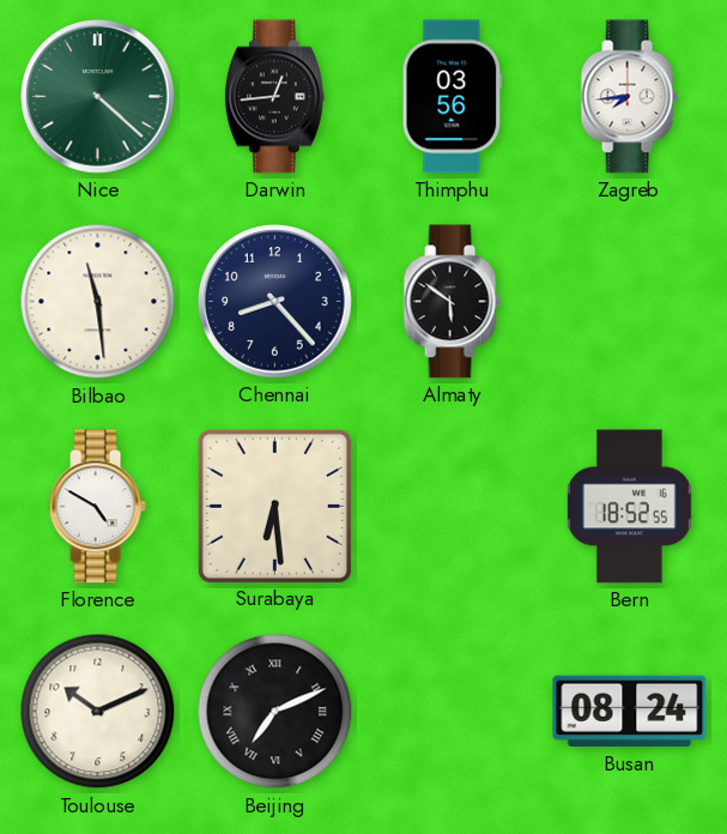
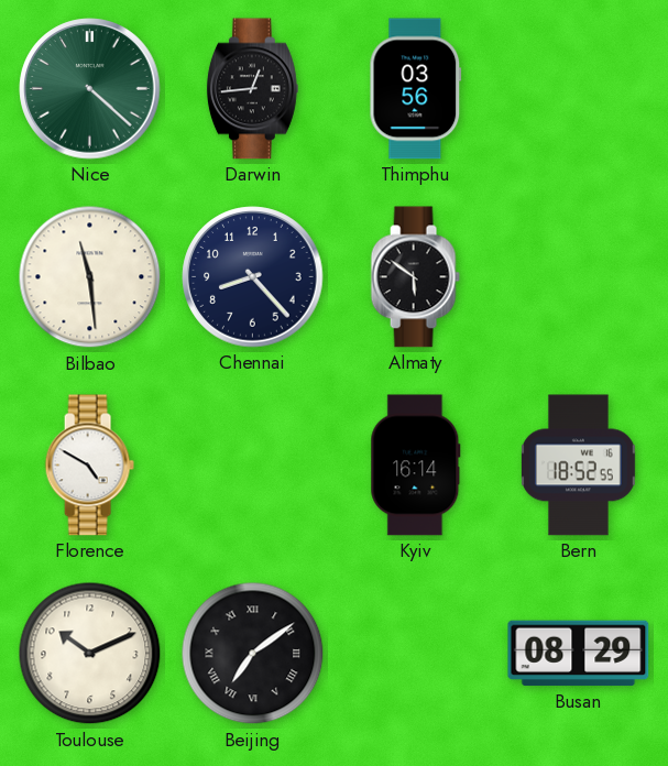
Zagreb: 7:44 -> none (629, 97)
Surabaya: 6:29 -> none (274, 506)
Kyiv: none -> 16:14 (416, 466)
Beijing: 7:11 -> 7:09 (253, 654)
Busan: 08:24 -> 08:29 (579, 654)
